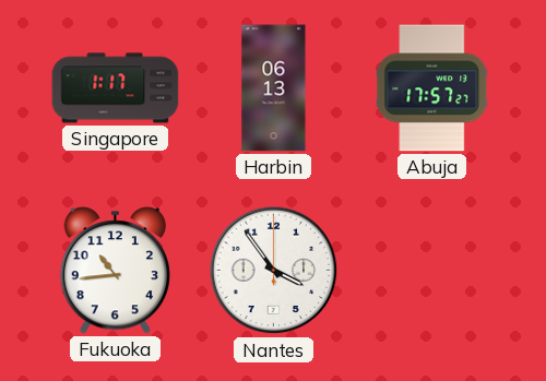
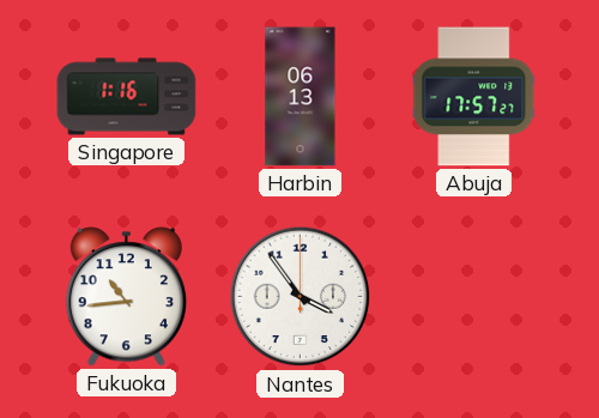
Singapore: 1:17 -> 1:16 (127, 97)
